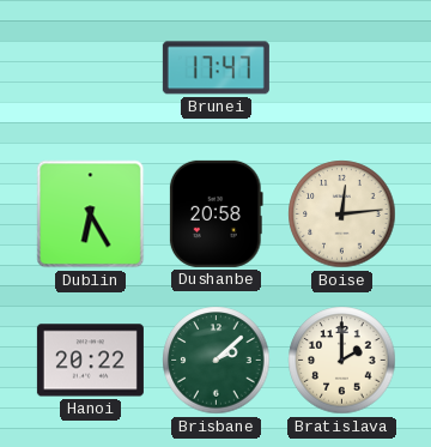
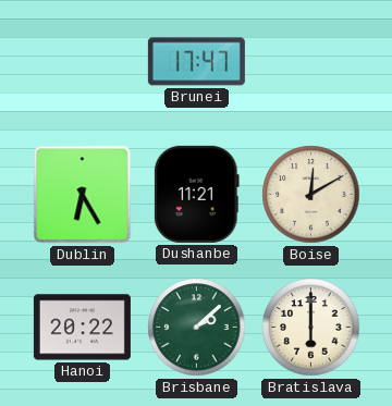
Dushanbe: 20:58 -> 11:21 (196, 194)
Boise: 12:14 -> 12:10 (311, 195)
Bratislava: 2:00 -> 6:00 (311, 328)
